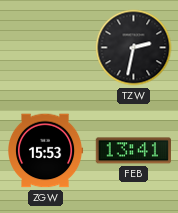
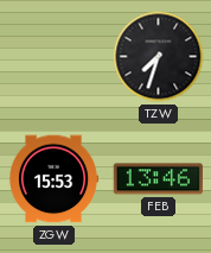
TZW: 2:32 -> 7:33 (159, 57)
FEB: 13:41 -> 13:46 (158, 179)
